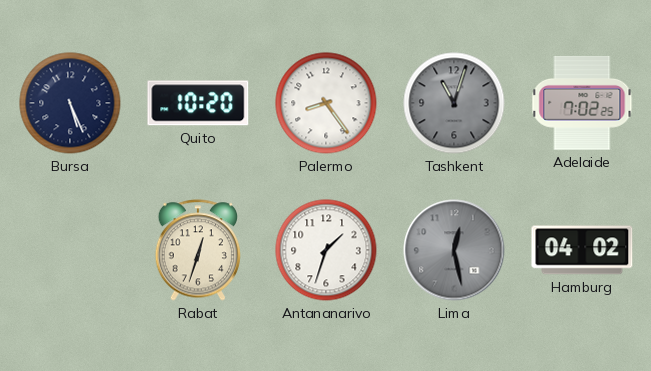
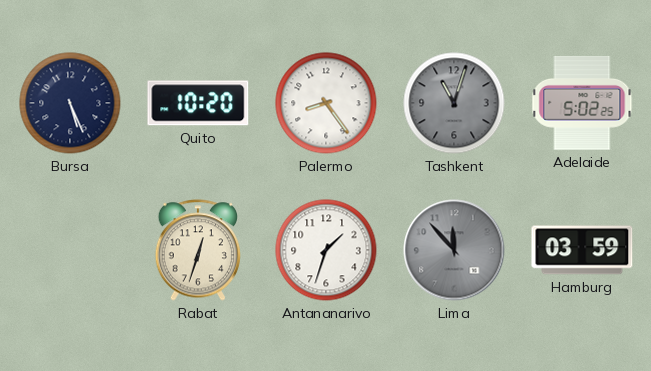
Adelaide: 7:02 -> 5:02 (582, 103)
Lima: 12:28 -> 11:53 (454, 250)
Hamburg: 04:02 -> 03:59 (582, 250)
